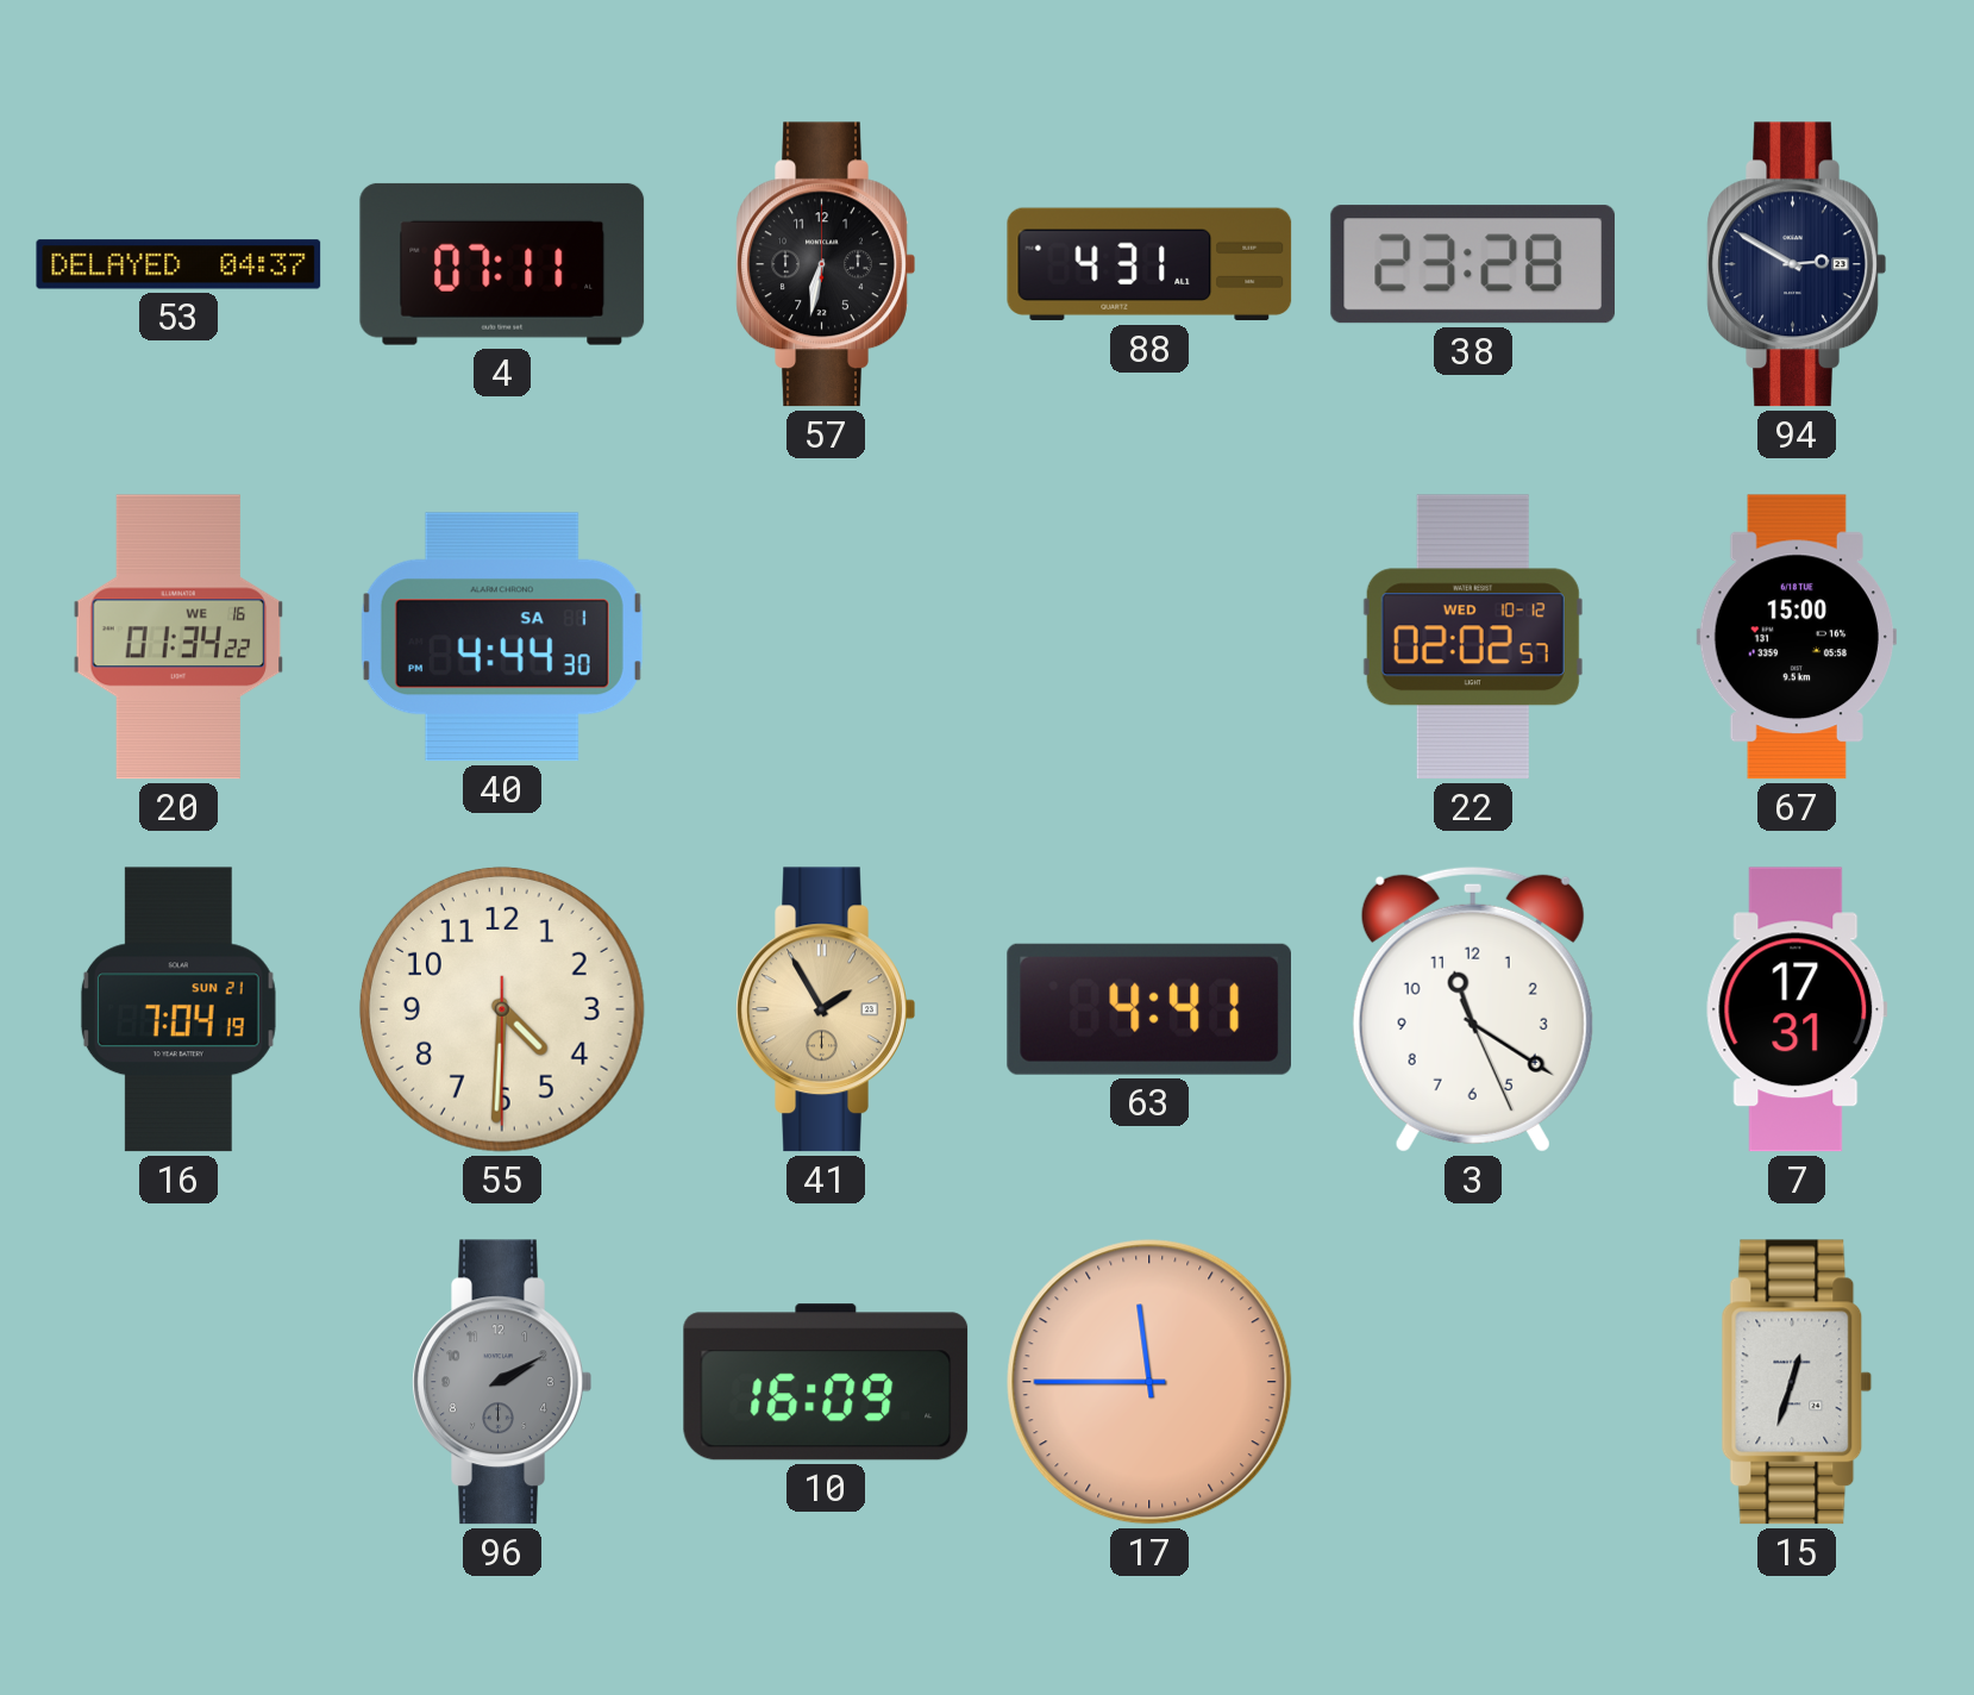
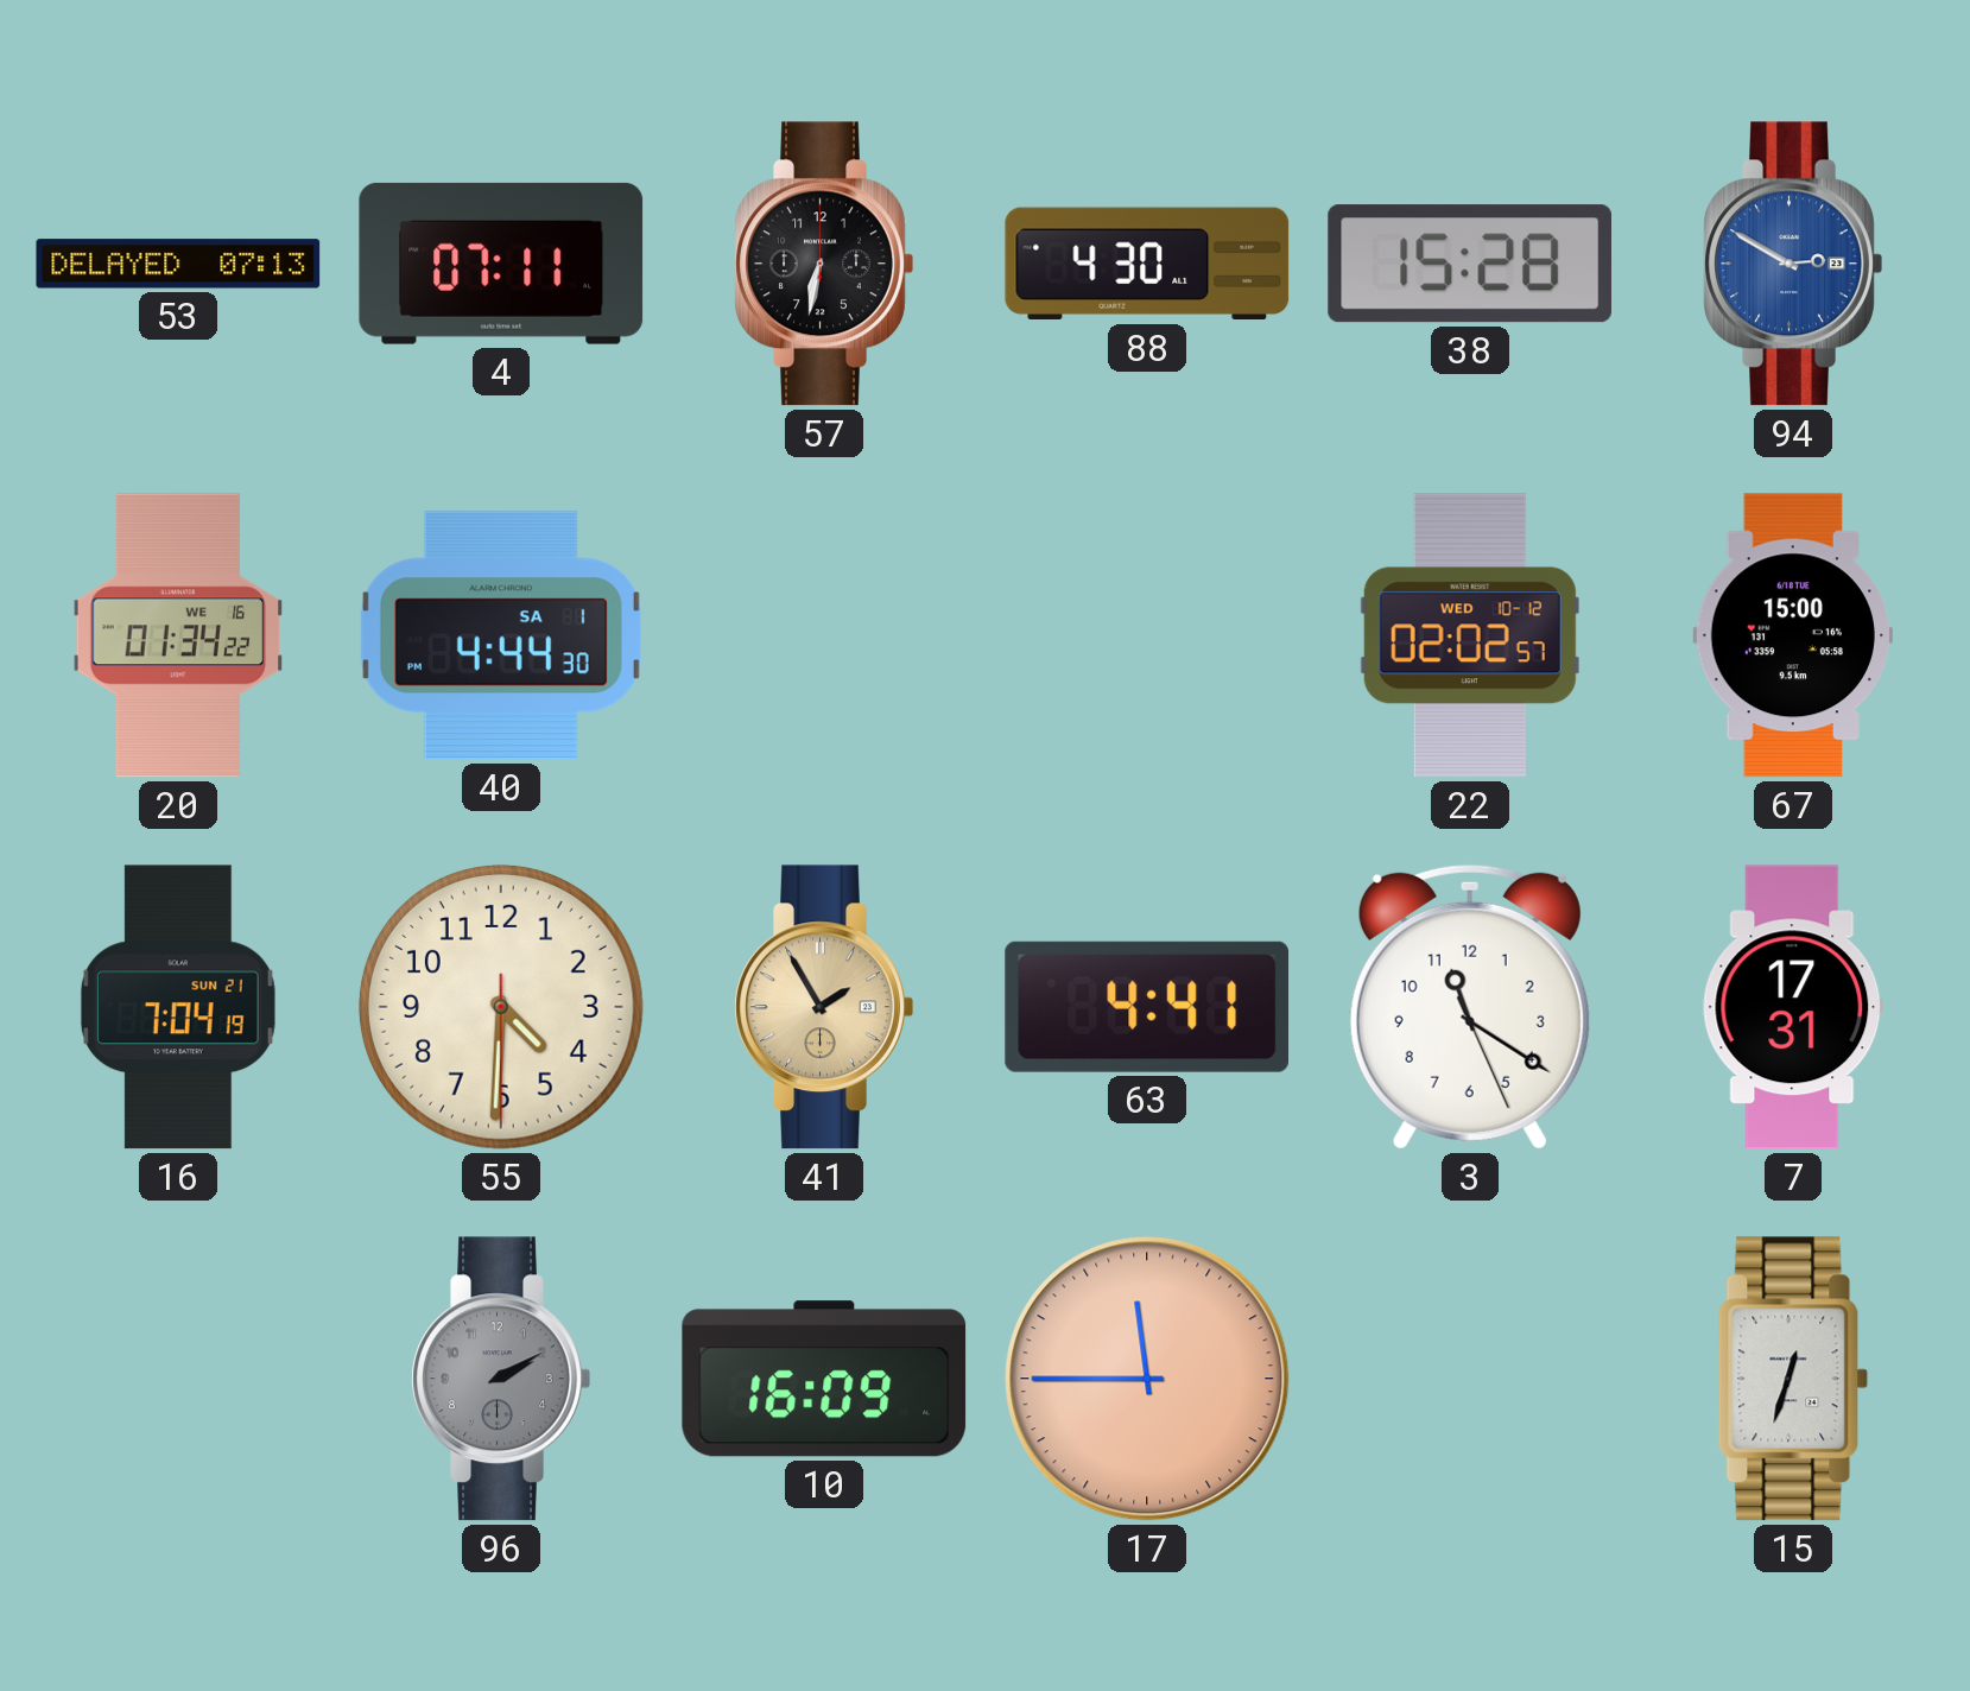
53: 04:37 -> 07:13 (178, 264)
88: 4:31 -> 4:30 (1147, 264)
38: 23:28 -> 15:28 (1469, 264)
94 dial: navy -> blue (1793, 264)
